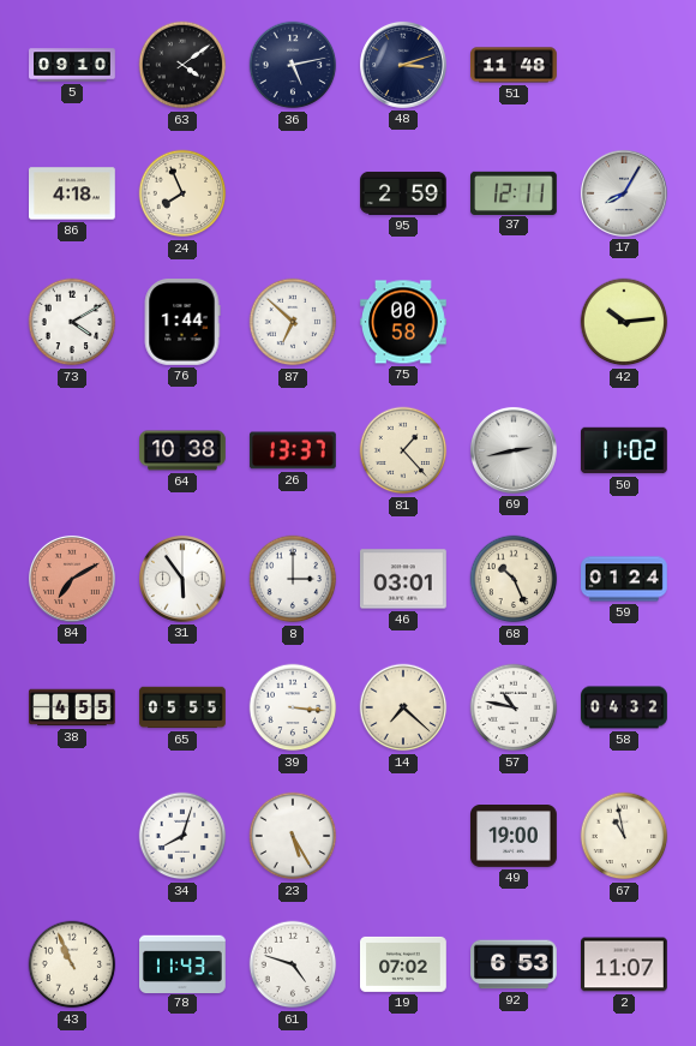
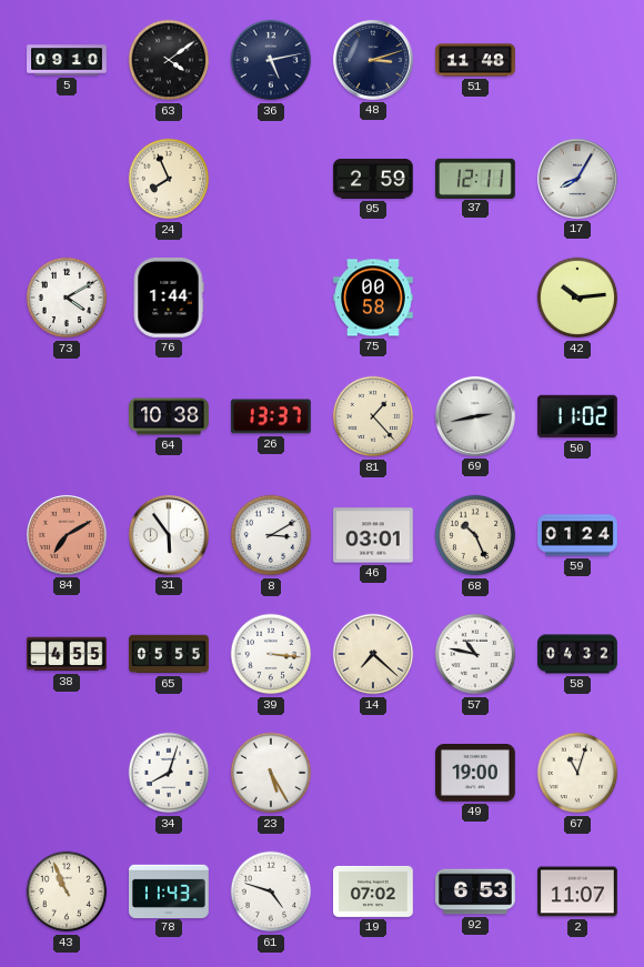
86: 4:18 -> none (73, 193)
87: 6:52 -> none (293, 322)
8: 3:00 -> 3:10 (271, 535)
67: 10:58 -> 11:03 (577, 773)
